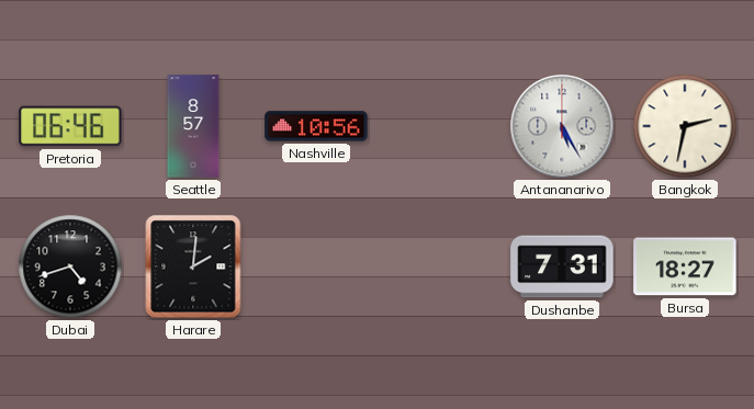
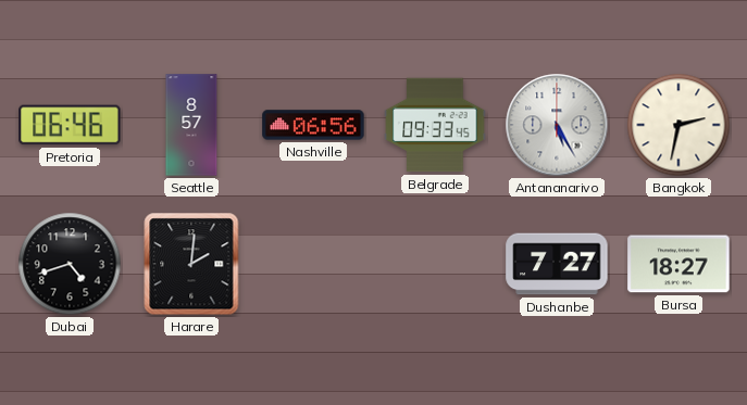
Nashville: 10:56 -> 06:56 (313, 125)
Belgrade: none -> 09:33 (435, 125)
Dushanbe: 7:31 -> 7:27 (557, 264)
